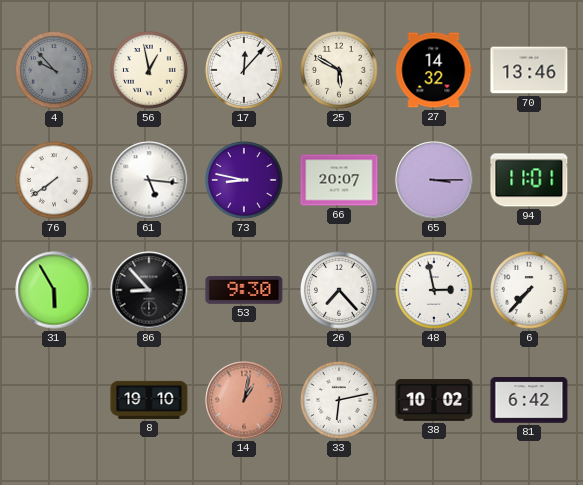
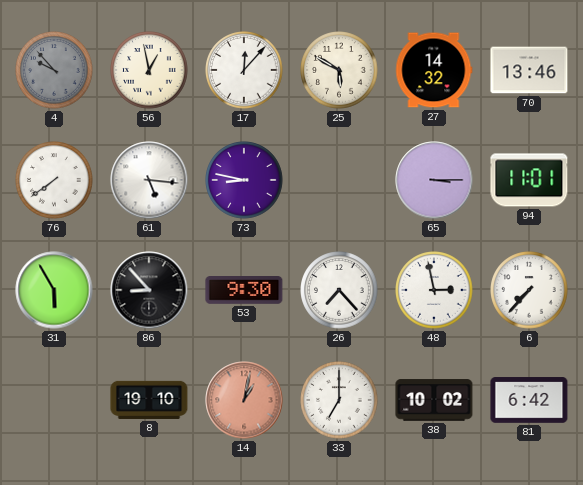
66: 20:07 -> none (339, 180)
33: 6:13 -> 7:00 (339, 400)
